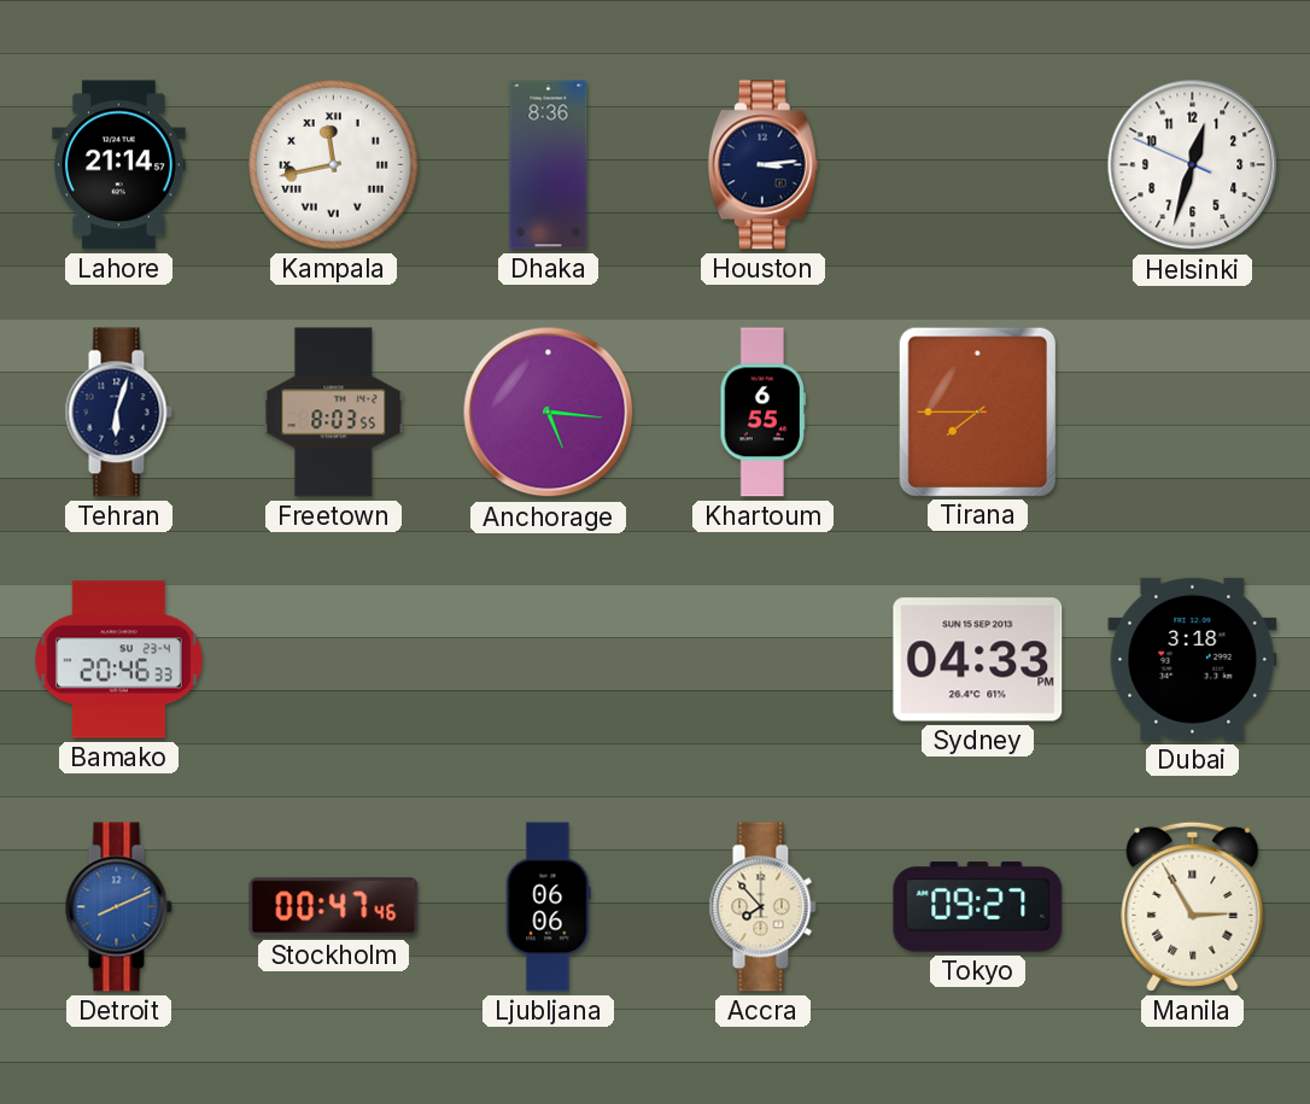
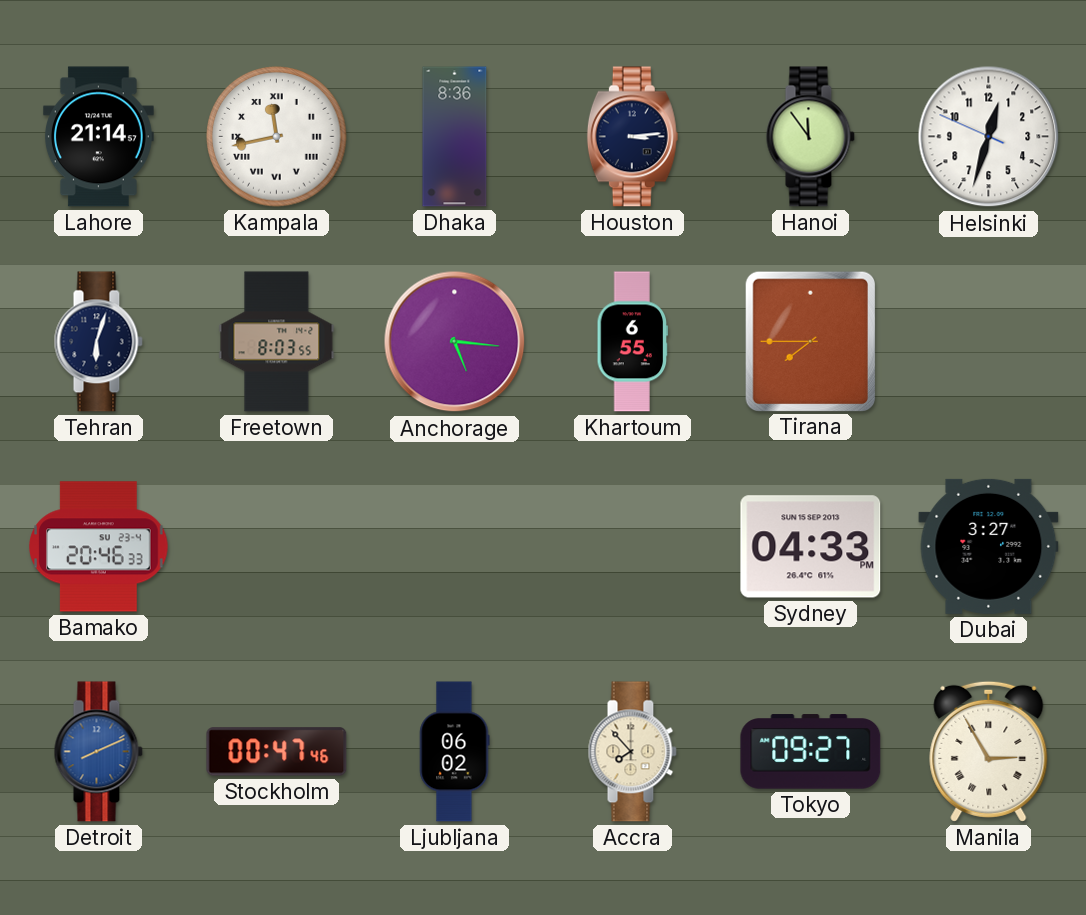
Hanoi: none -> 11:54 (810, 137)
Dubai: 3:18 -> 3:27 (989, 546)
Ljubljana: 06:06 -> 06:02 (454, 752)
